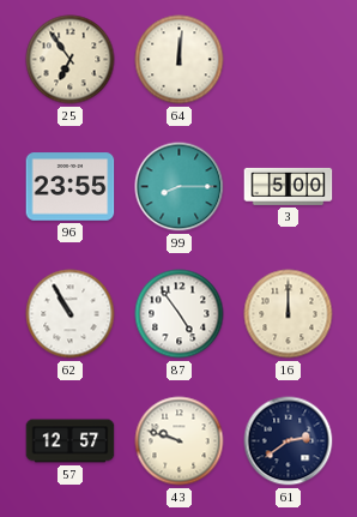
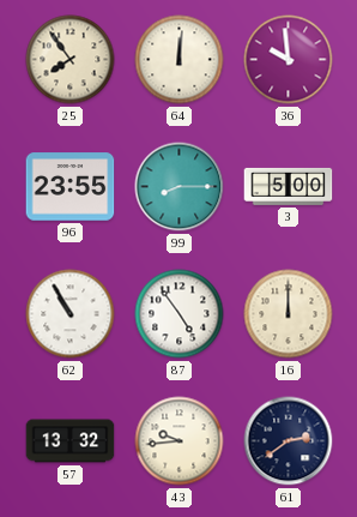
25: 6:54 -> 7:54 (71, 60)
36: none -> 9:59 (289, 60)
57: 12:57 -> 13:32 (71, 441)
43: 9:48 -> 9:44 (180, 441)
